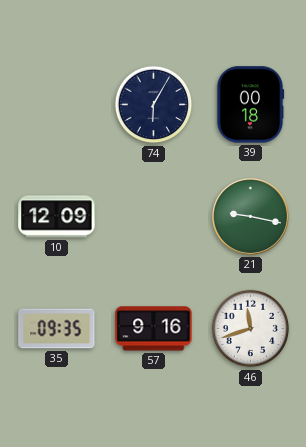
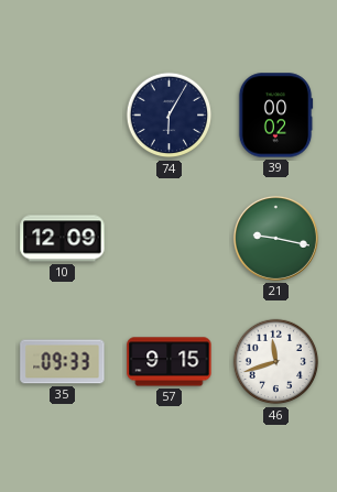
39: 00:18 -> 00:02 (275, 116)
35: 09:35 -> 09:33 (63, 362)
57: 9:16 -> 9:15 (170, 362)
